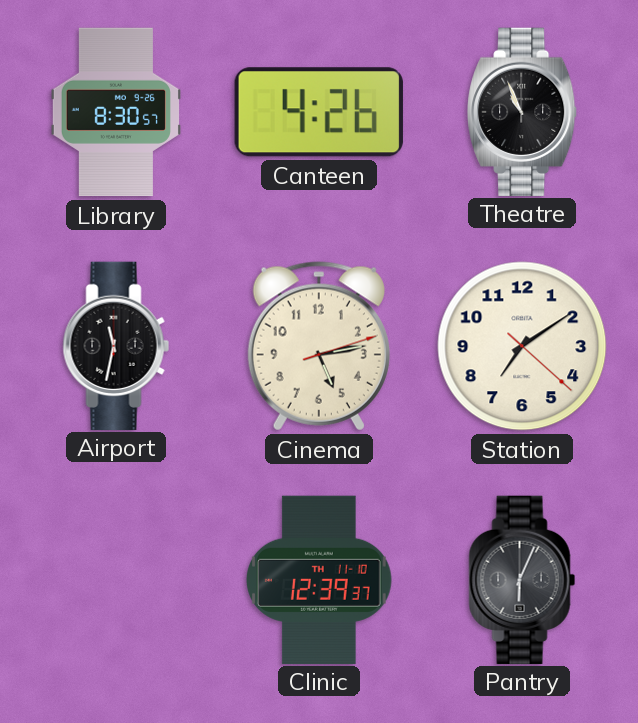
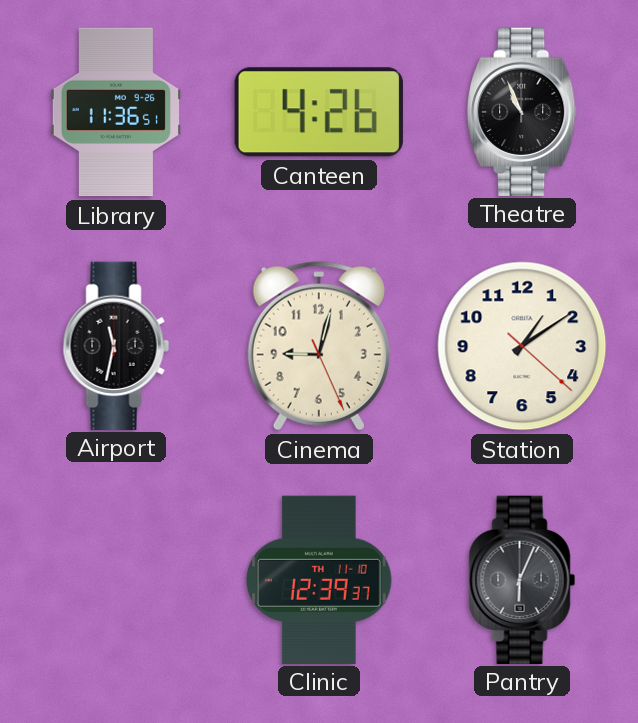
Library: 8:30 -> 11:36 (116, 112)
Cinema: 5:13 -> 9:02 (319, 346)
Station: 7:09 -> 1:09 (522, 346)
